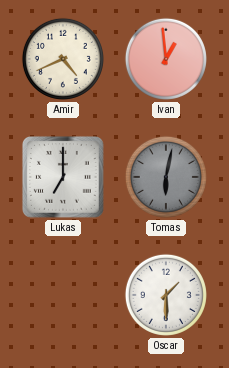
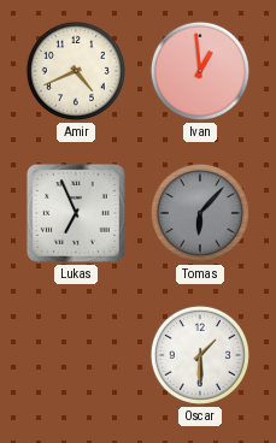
Lukas: 7:00 -> 6:56 (76, 213)
Tomas: 6:02 -> 6:07 (200, 213)
